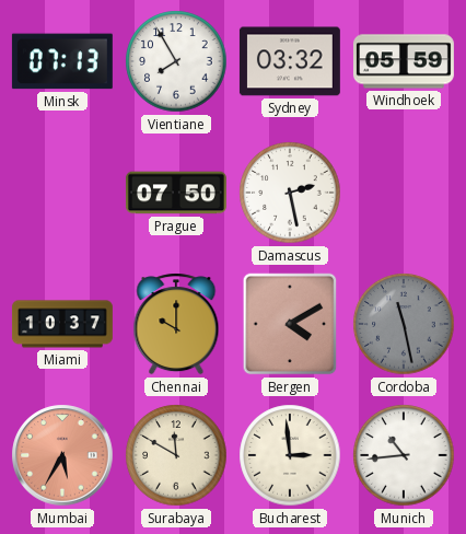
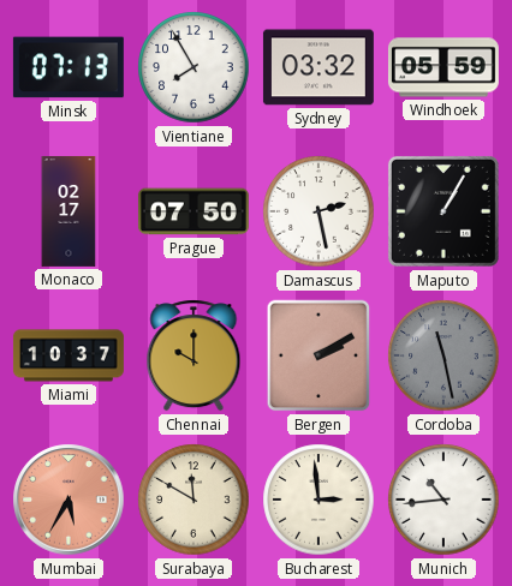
Monaco: none -> 02:17 (69, 211)
Maputo: none -> 1:05 (443, 211)
Bergen: 4:10 -> 2:10 (318, 355)
